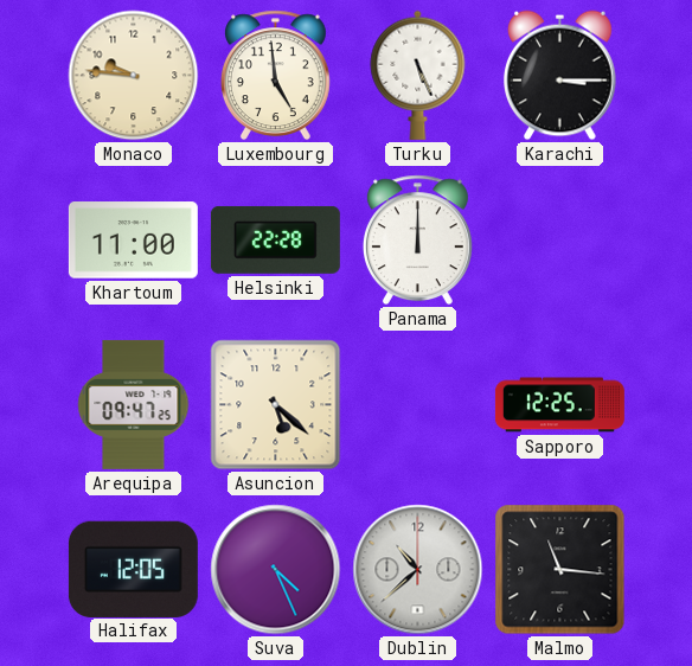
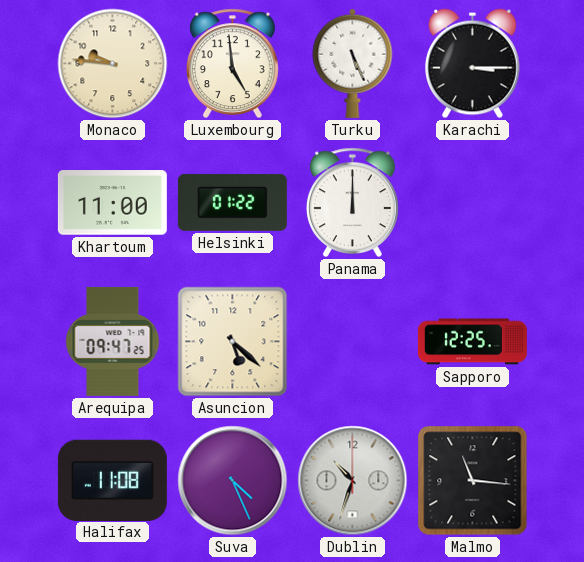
Helsinki: 22:28 -> 01:22 (232, 202)
Halifax: 12:05 -> 11:08 (112, 480)
Dublin: 10:38 -> 10:33 (353, 481)
